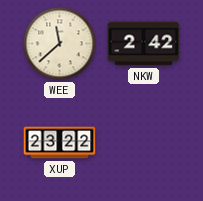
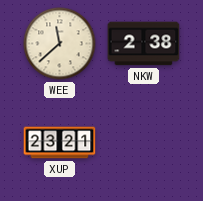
NKW: 2:42 -> 2:38 (144, 44)
XUP: 23:22 -> 23:21 (60, 143)
